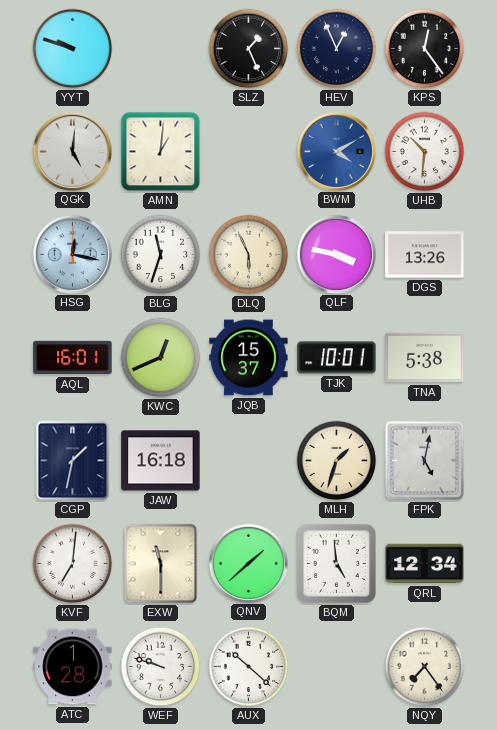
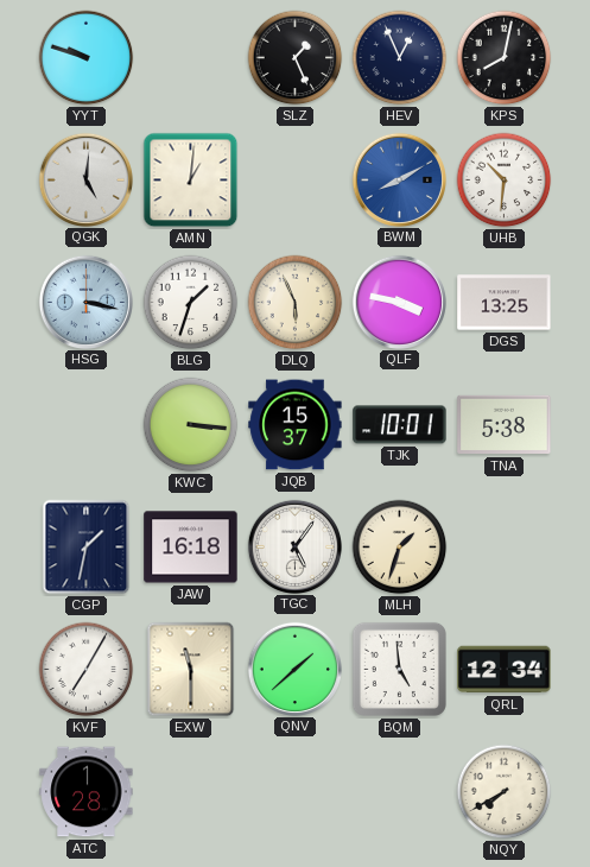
KPS: 12:24 -> 8:02 (505, 58)
BWM: 4:10 -> 8:10 (399, 179)
HSG: 12:17 -> 3:17 (85, 302)
BLG: 11:33 -> 1:33 (191, 303)
DGS: 13:26 -> 13:25 (505, 303)
AQL: 16:01 -> none (73, 358)
KWC: 12:41 -> 3:16 (191, 425)
TGC: none -> 5:06 (294, 546)
FPK: 5:02 -> none (425, 461)
KVF: 7:01 -> 7:05 (87, 670)
WEF: 9:48 -> none (161, 667)
AUX: 10:22 -> none (249, 667)
NQY: 7:24 -> 7:40 (505, 792)
